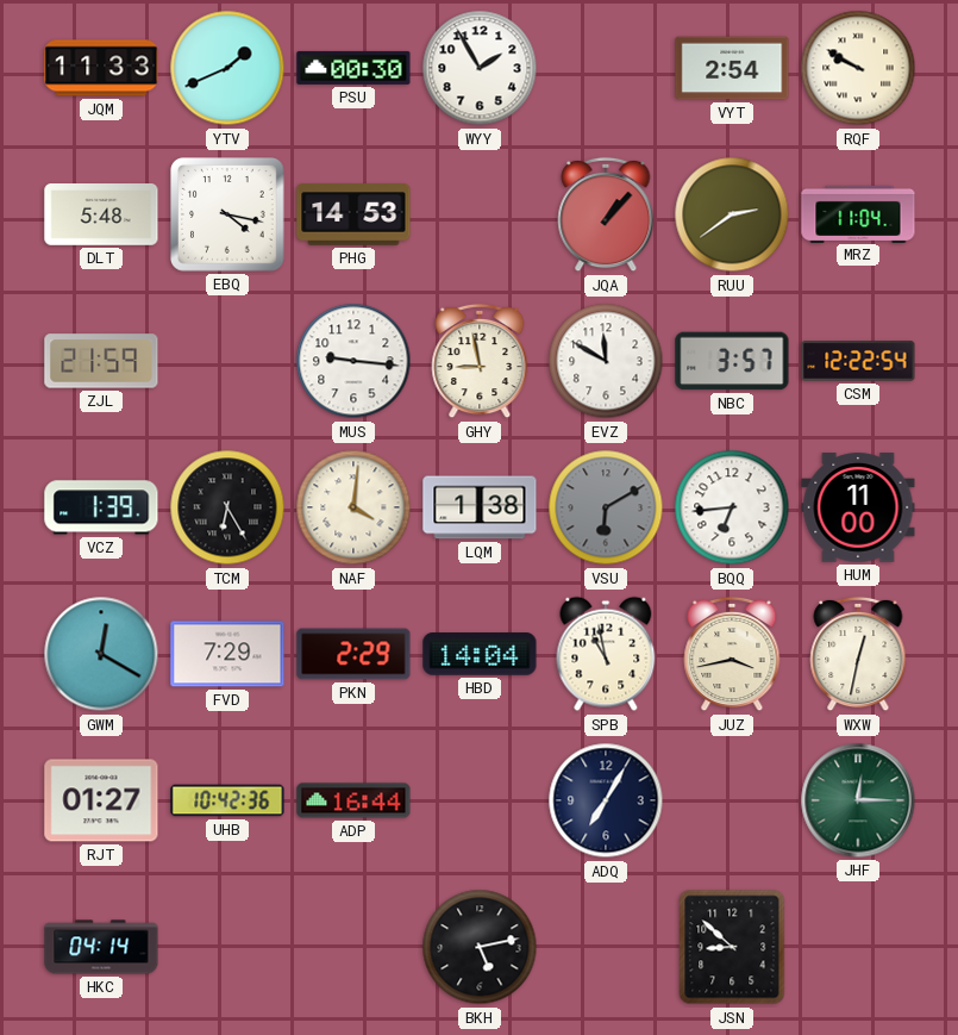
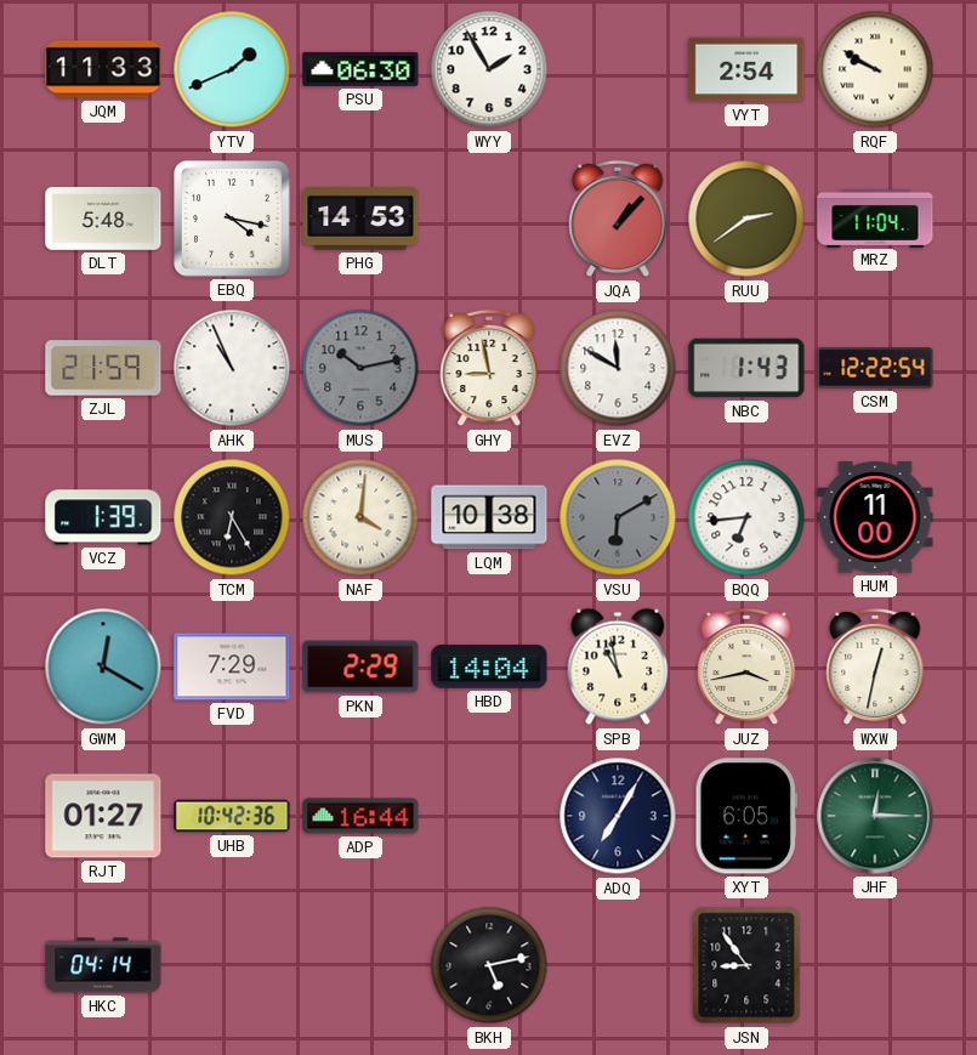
PSU: 00:30 -> 06:30 (360, 69)
AHK: none -> 10:56 (232, 368)
MUS: 9:16 -> 10:13 (360, 368)
MUS dial: white -> grey (360, 368)
NBC: 3:57 -> 1:43 (746, 368)
LQM: 1:38 -> 10:38 (489, 517)
XYT: none -> 6:05 (745, 816)
JSN: 8:52 -> 8:54 (746, 965)
